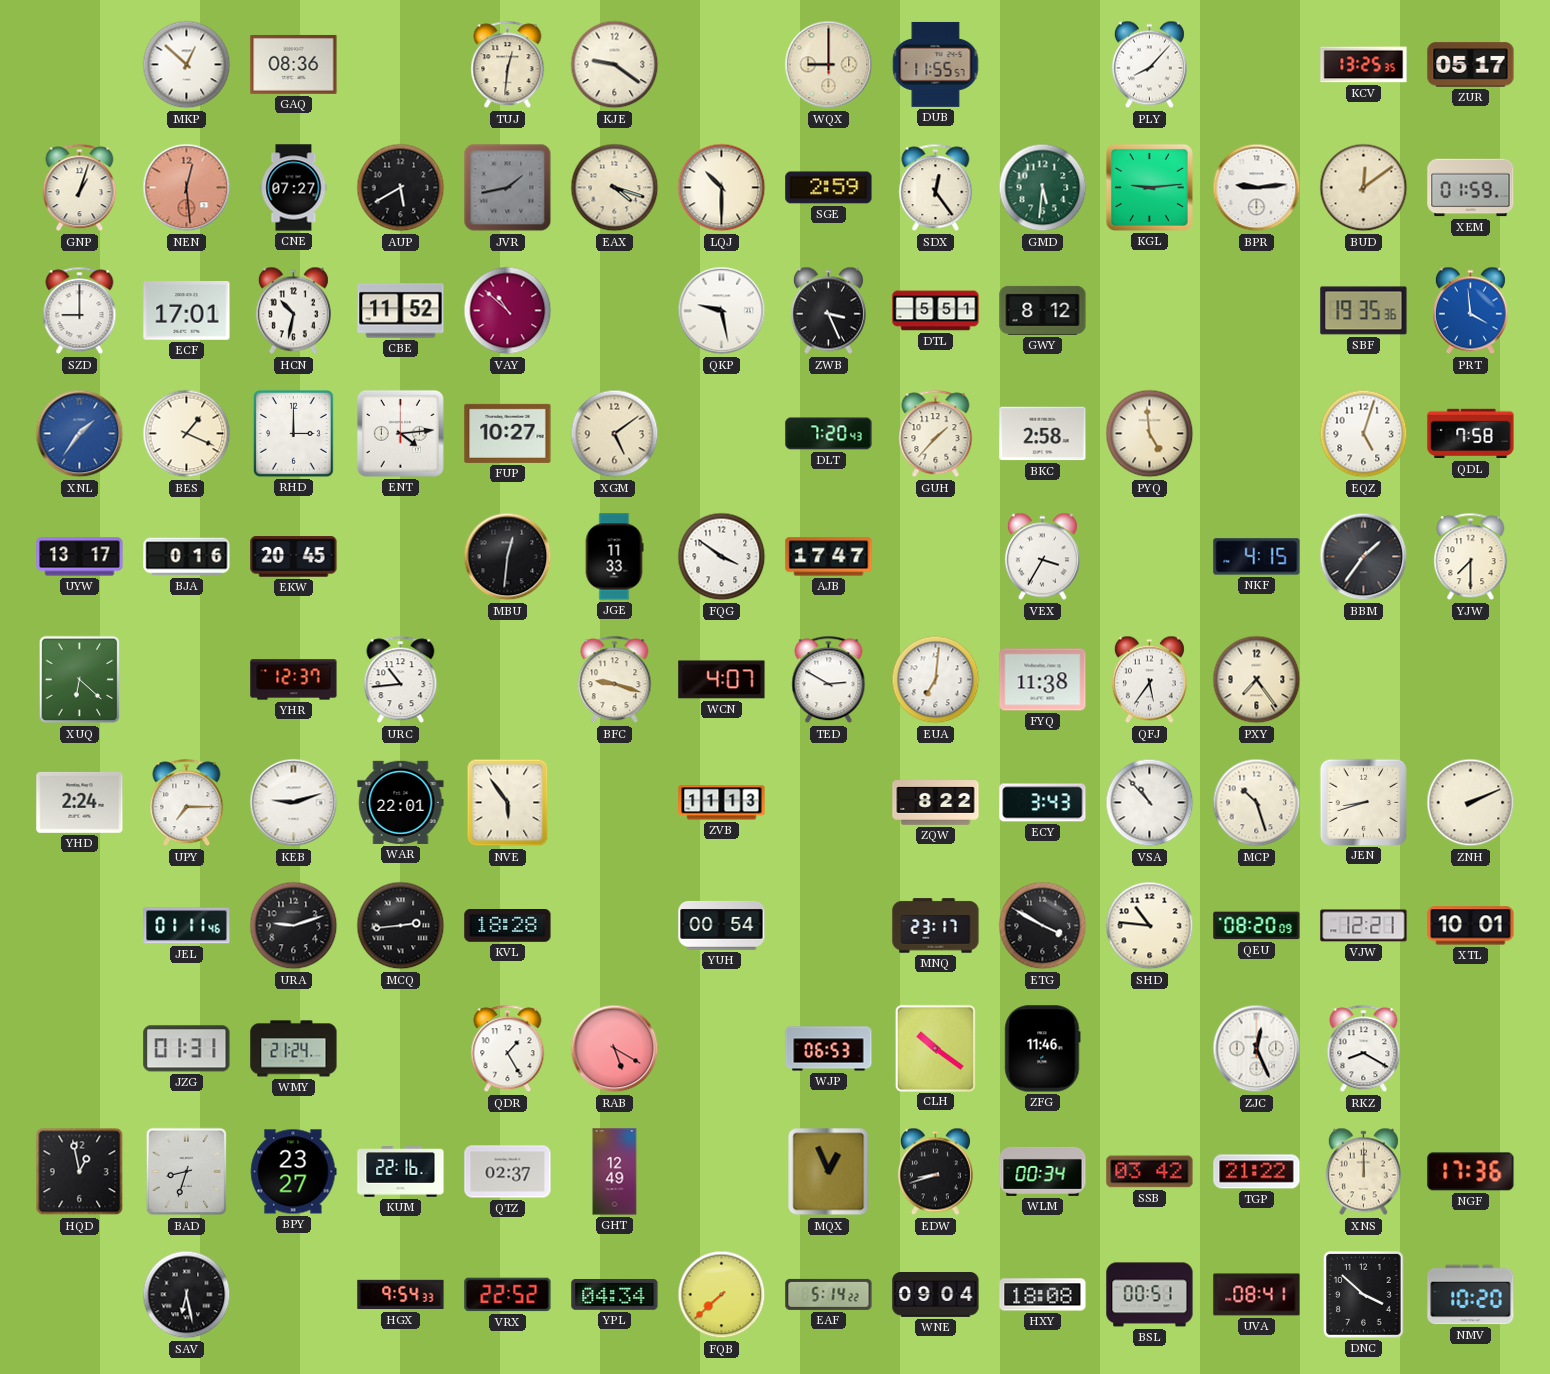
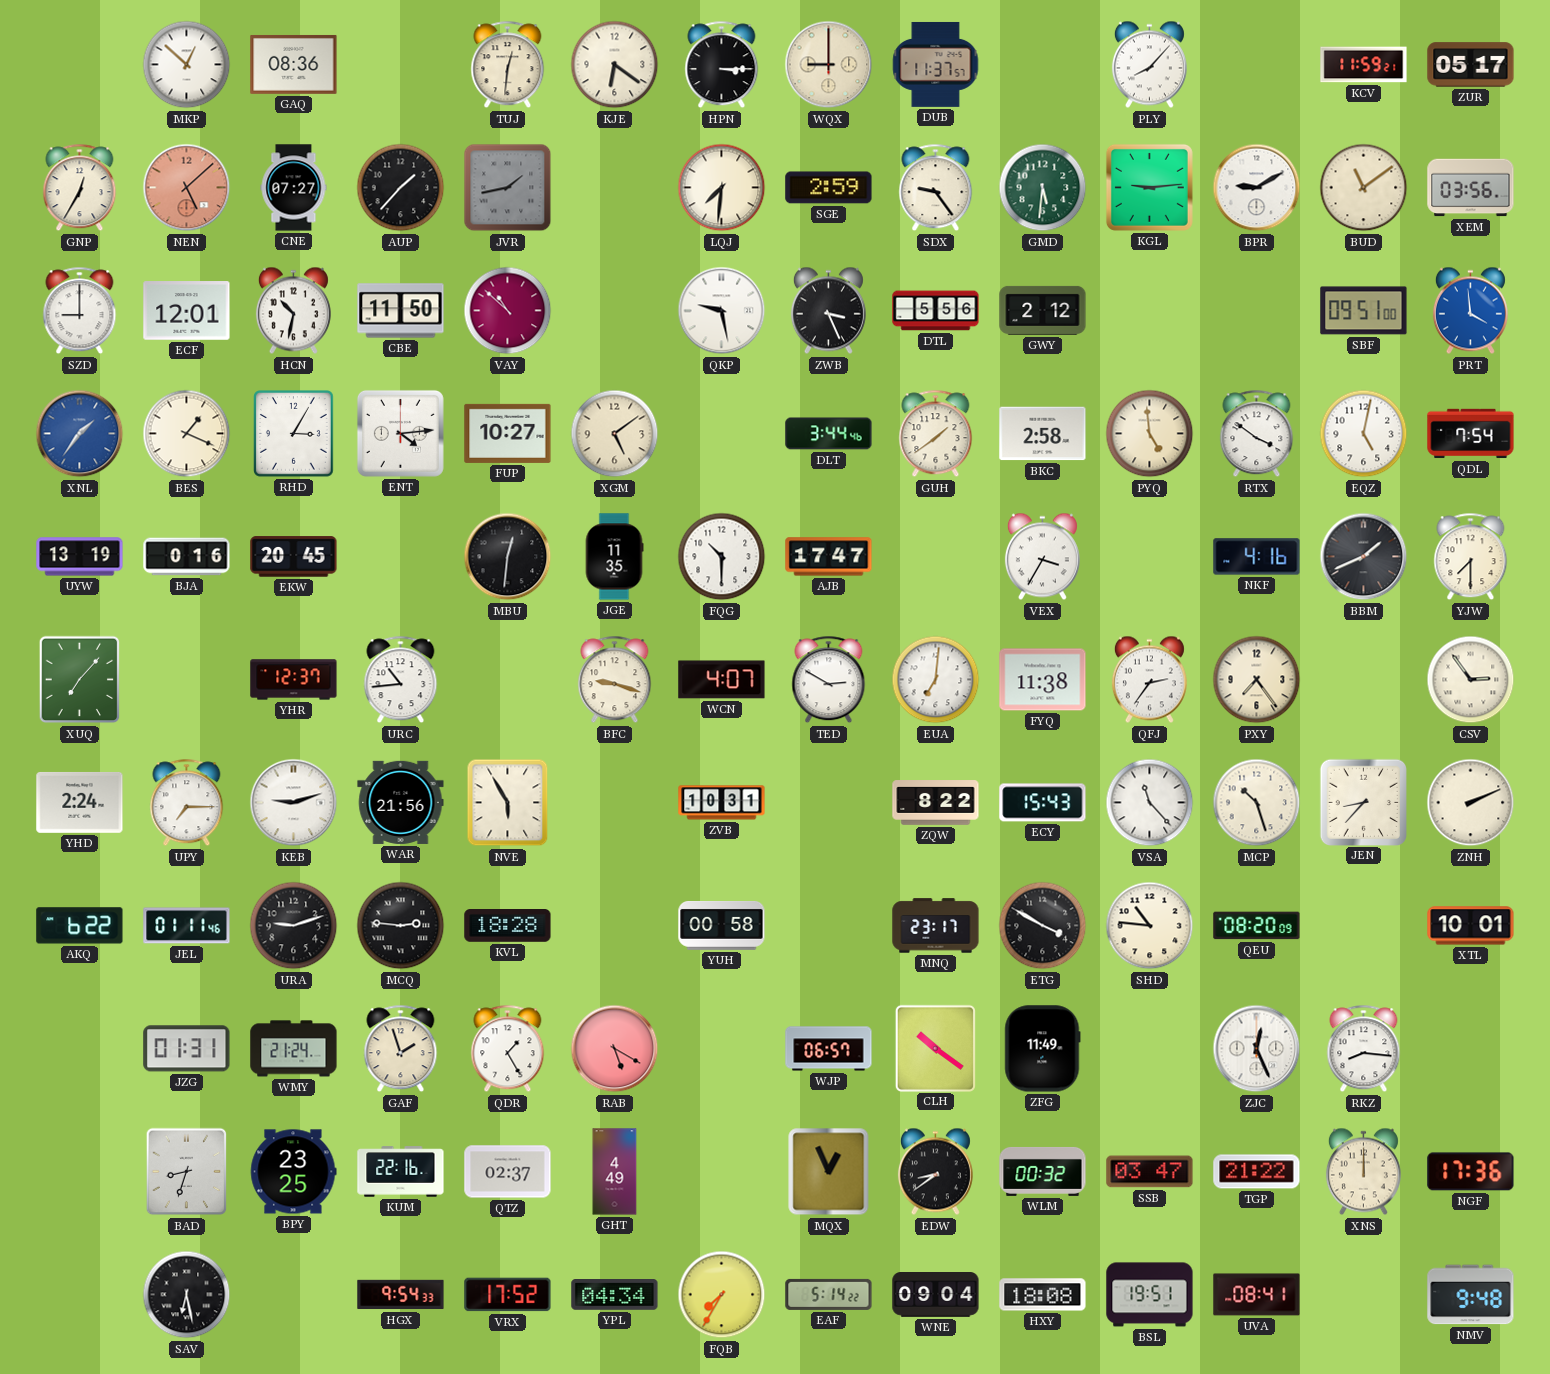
KJE: 9:21 -> 6:21 (615, 65)
HPN: none -> 3:15 (722, 65)
DUB: 11:55 -> 11:37 (936, 64)
KCV: 13:25 -> 11:59 (1364, 65)
GNP: 1:03 -> 12:35 (80, 188)
NEN: 12:29 -> 5:08 (187, 188)
AUP: 5:40 -> 1:37 (401, 188)
EAX: 4:18 -> none (615, 188)
LQJ: 10:30 -> 7:31 (722, 188)
SDX: 12:24 -> 9:24 (936, 188)
BPR: 9:14 -> 9:10 (1257, 188)
BUD: 12:09 -> 11:09 (1364, 188)
XEM: 01:59 -> 03:56 (1471, 188)
ECF: 17:01 -> 12:01 (187, 311)
CBE: 11:52 -> 11:50 (401, 311)
DTL: 5:51 -> 5:56 (936, 311)
GWY: 8:12 -> 2:12 (1043, 310)
SBF: 19:35 -> 09:51 (1364, 311)
RHD: 3:00 -> 3:05 (294, 434)
DLT: 7:20 -> 3:44 (829, 434)
GUH: 1:37 -> 1:39 (936, 434)
RTX: none -> 3:51 (1257, 434)
EQZ: 5:03 -> 5:02 (1364, 434)
QDL: 7:58 -> 7:54 (1471, 434)
UYW: 13:17 -> 13:19 (80, 557)
JGE: 11:33 -> 11:35 (614, 557)
FQG: 3:51 -> 10:30 (722, 557)
NKF: 4:15 -> 4:16 (1257, 557)
BBM: 1:36 -> 1:41 (1364, 557)
XUQ: 6:22 -> 7:07 (80, 680)
QFJ: 5:36 -> 2:36 (1149, 680)
CSV: none -> 2:54 (1471, 680)
WAR: 22:01 -> 21:56 (401, 802)
NVE: 5:54 -> 5:55 (508, 803)
ZVB: 11:13 -> 10:31 (722, 803)
ECY: 3:43 -> 15:43 (1043, 803)
VSA: 10:53 -> 11:23 (1150, 803)
JEN: 8:42 -> 8:37 (1363, 802)
AKQ: none -> 6:22 (80, 926)
MCQ: 2:44 -> 2:46 (401, 926)
YUH: 00:54 -> 00:58 (722, 926)
VJW: 12:21 -> none (1364, 926)
GAF: none -> 1:57 (401, 1049)
WJP: 06:53 -> 06:57 (829, 1049)
ZFG: 11:46 -> 11:49 (1043, 1049)
RKZ: 8:20 -> 8:16 (1364, 1049)
HQD: 12:58 -> none (80, 1172)
BPY: 23:27 -> 23:25 (293, 1172)
GHT: 12:49 -> 4:49 (615, 1172)
EDW: 8:42 -> 8:39 (935, 1172)
WLM: 00:34 -> 00:32 (1043, 1171)
SSB: 03:42 -> 03:47 (1150, 1172)
VRX: 22:52 -> 17:52 (508, 1295)
FQB: 7:38 -> 7:35 (722, 1295)
BSL: 00:51 -> 19:51 (1150, 1295)
DNC: 3:52 -> none (1364, 1295)
NMV: 10:20 -> 9:48 (1471, 1295)
